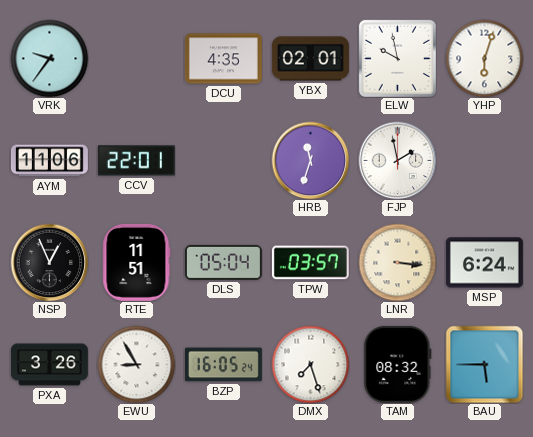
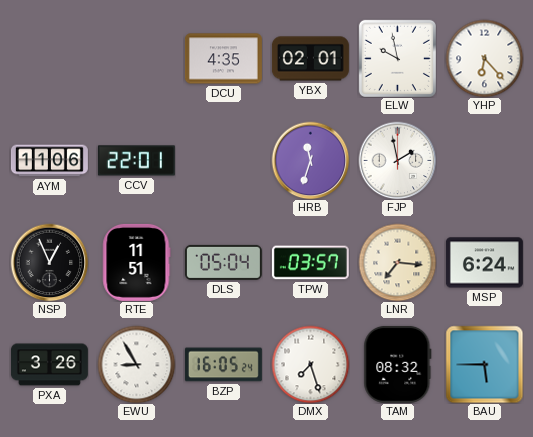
VRK: 9:36 -> none (49, 58)
YHP: 6:03 -> 6:23 (484, 58)
LNR: 3:16 -> 7:16 (397, 262)
